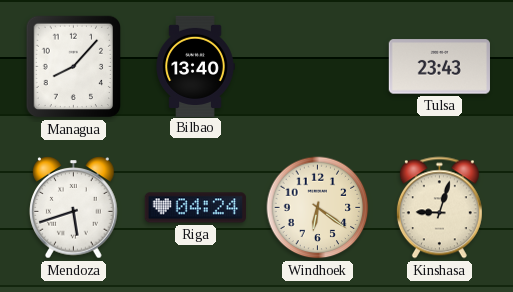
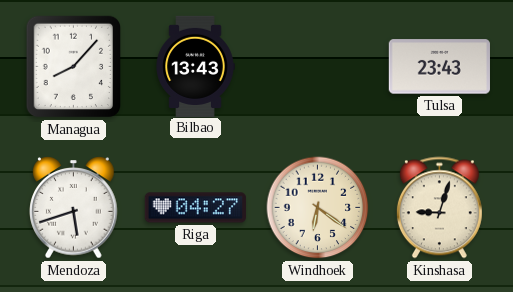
Bilbao: 13:40 -> 13:43 (195, 66)
Riga: 04:24 -> 04:27 (195, 208)
